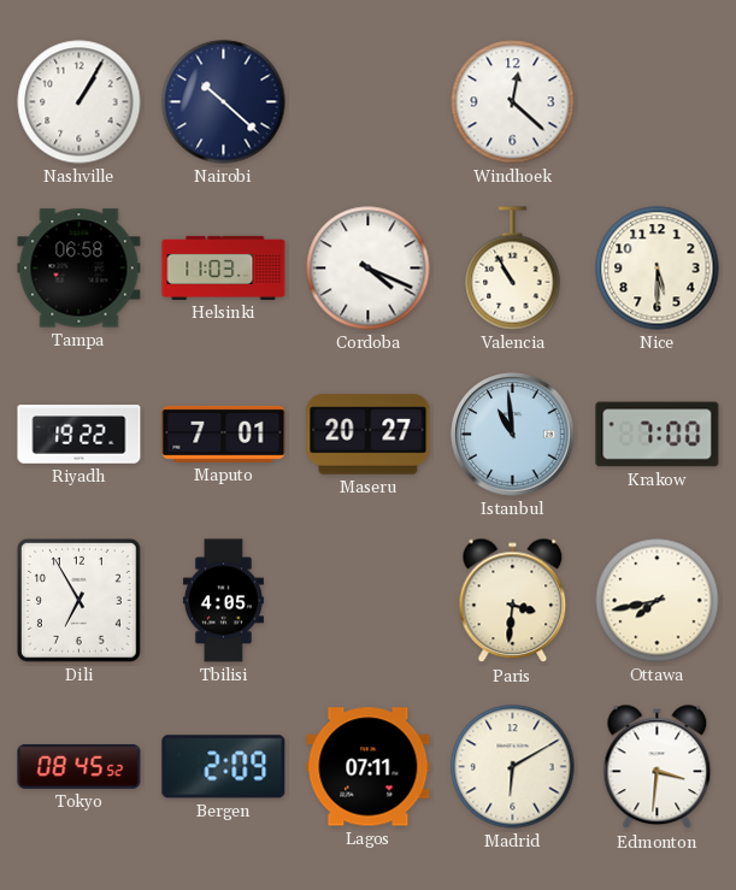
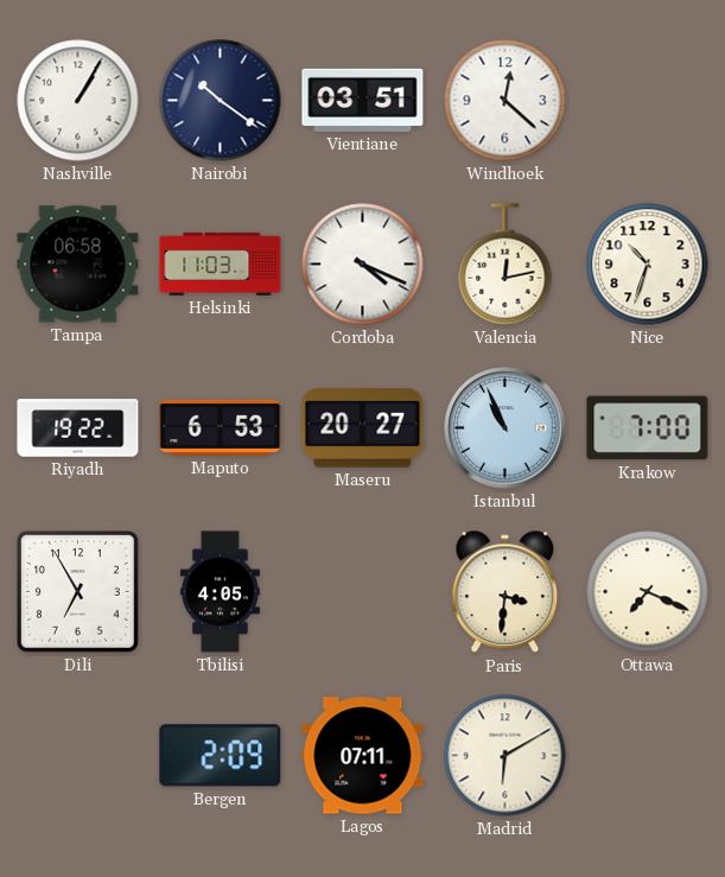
Nairobi: 10:22 -> 10:21 (221, 101)
Vientiane: none -> 03:51 (363, 100)
Valencia: 10:55 -> 12:13 (505, 265)
Nice: 5:30 -> 10:33 (648, 265)
Maputo: 7:01 -> 6:53 (221, 427)
Istanbul: 10:59 -> 10:56 (505, 428)
Ottawa: 7:43 -> 7:19 (648, 592)
Tokyo: 08:45 -> none (80, 766)
Edmonton: 3:31 -> none (658, 767)
